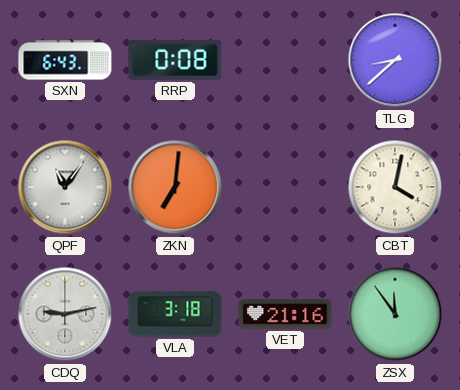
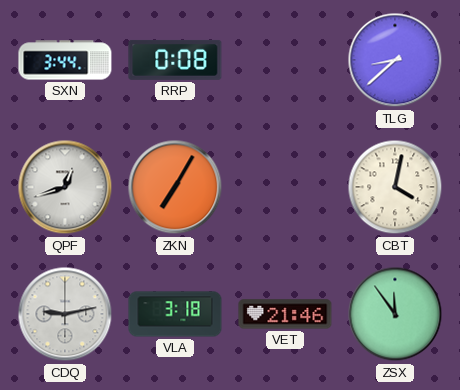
SXN: 6:43 -> 3:44 (65, 60)
QPF: 11:06 -> 12:42 (65, 187)
ZKN: 7:01 -> 7:05 (175, 187)
VET: 21:16 -> 21:46 (285, 314)
